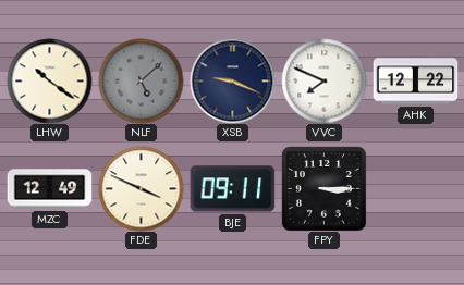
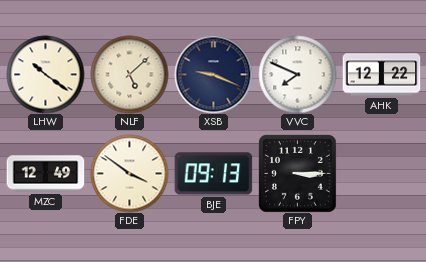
NLF dial: grey -> cream (129, 74)
FDE: 3:49 -> 3:51 (129, 173)
BJE: 09:11 -> 09:13 (213, 174)
